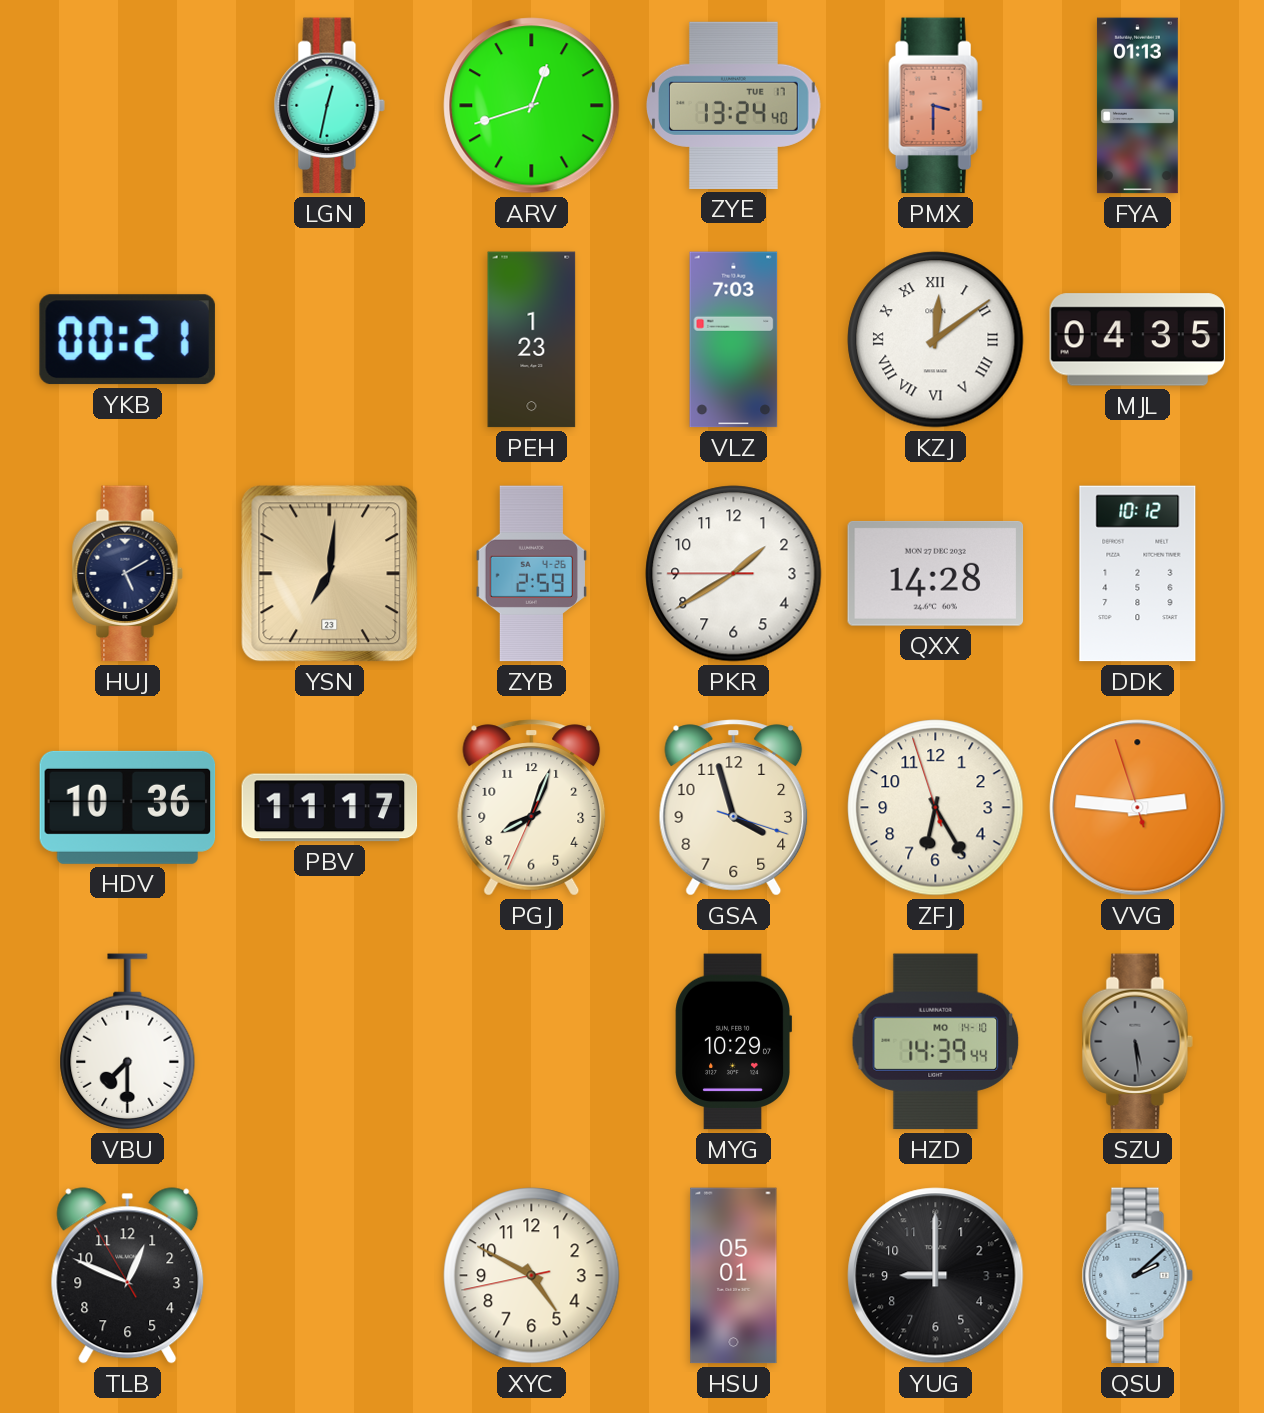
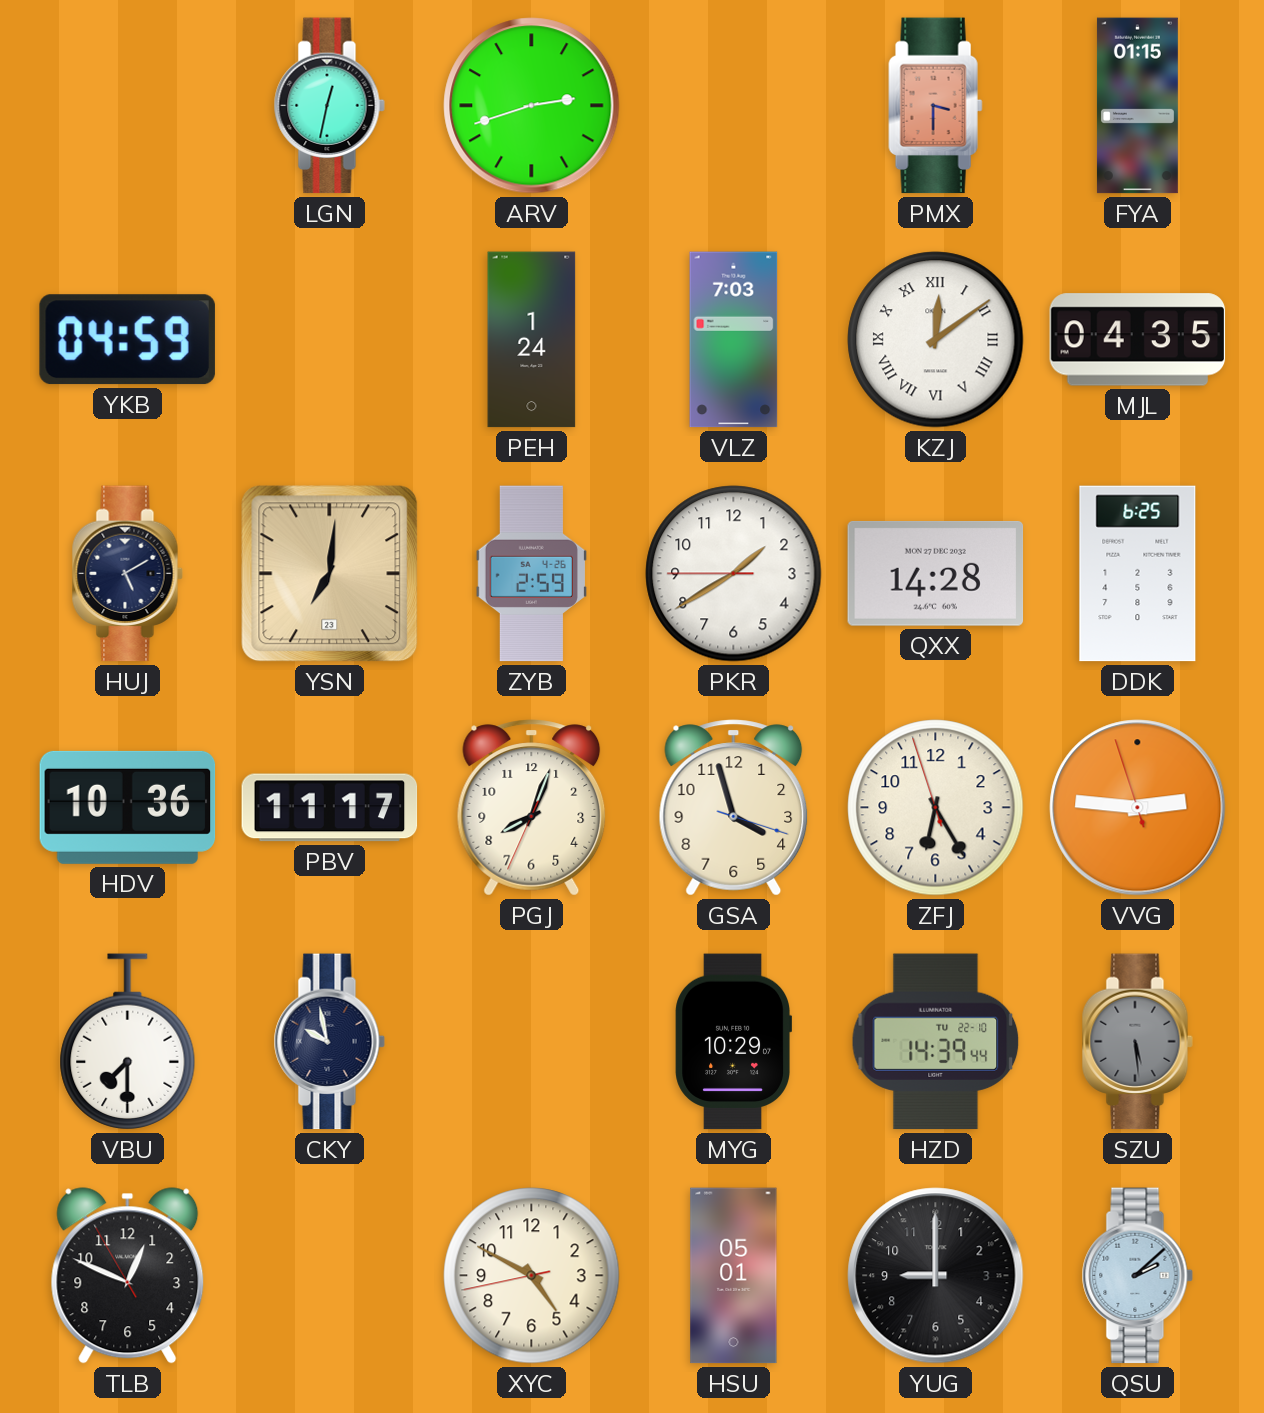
ARV: 12:42 -> 2:42 (532, 106)
ZYE: 13:24 -> none (734, 105)
FYA: 01:13 -> 01:15 (1137, 106)
YKB: 00:21 -> 04:59 (127, 340)
PEH: 1:23 -> 1:24 (532, 340)
DDK: 10:12 -> 6:25 (1138, 574)
CKY: none -> 9:58 (329, 1042)
HZD date: MO 14-10 -> TU 22-10 (936, 1042)
